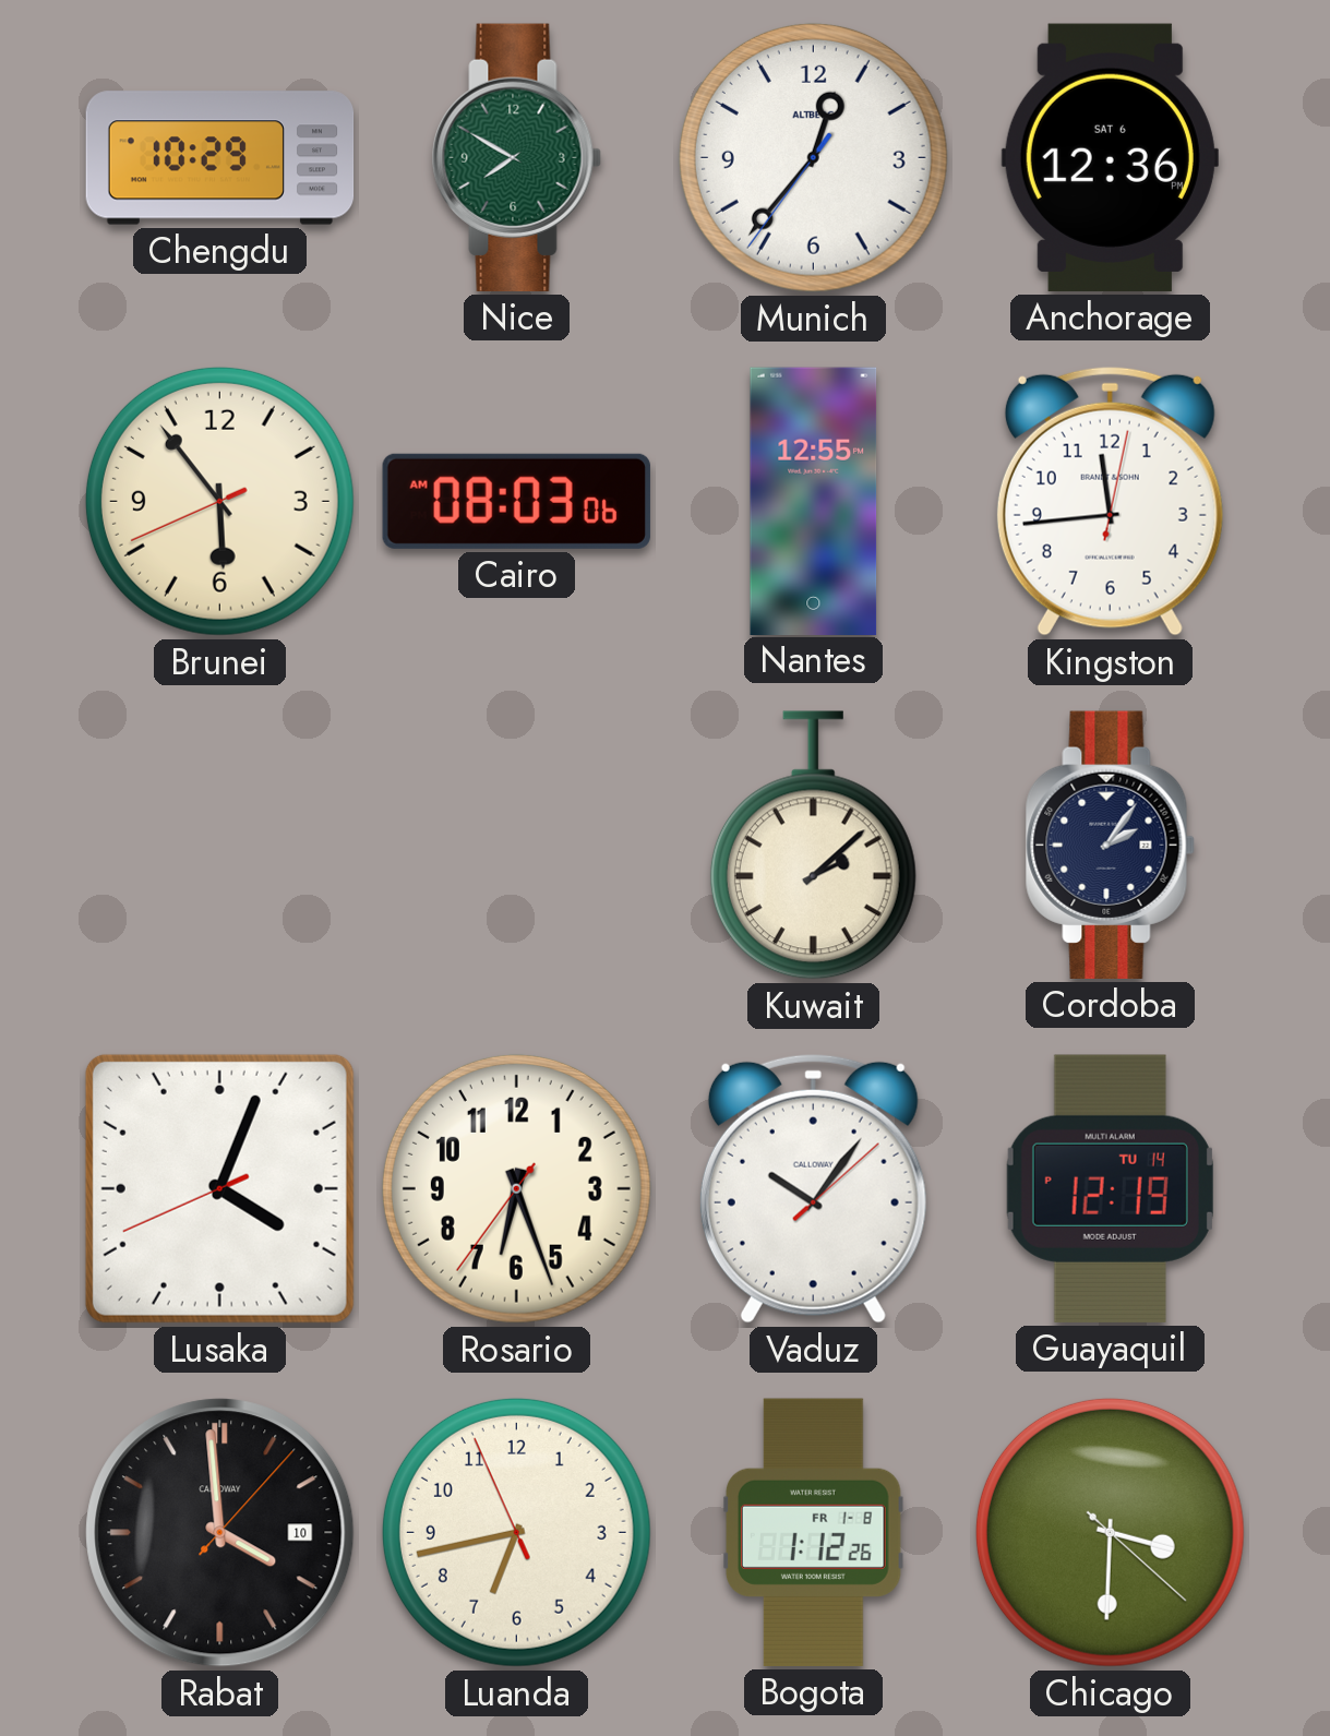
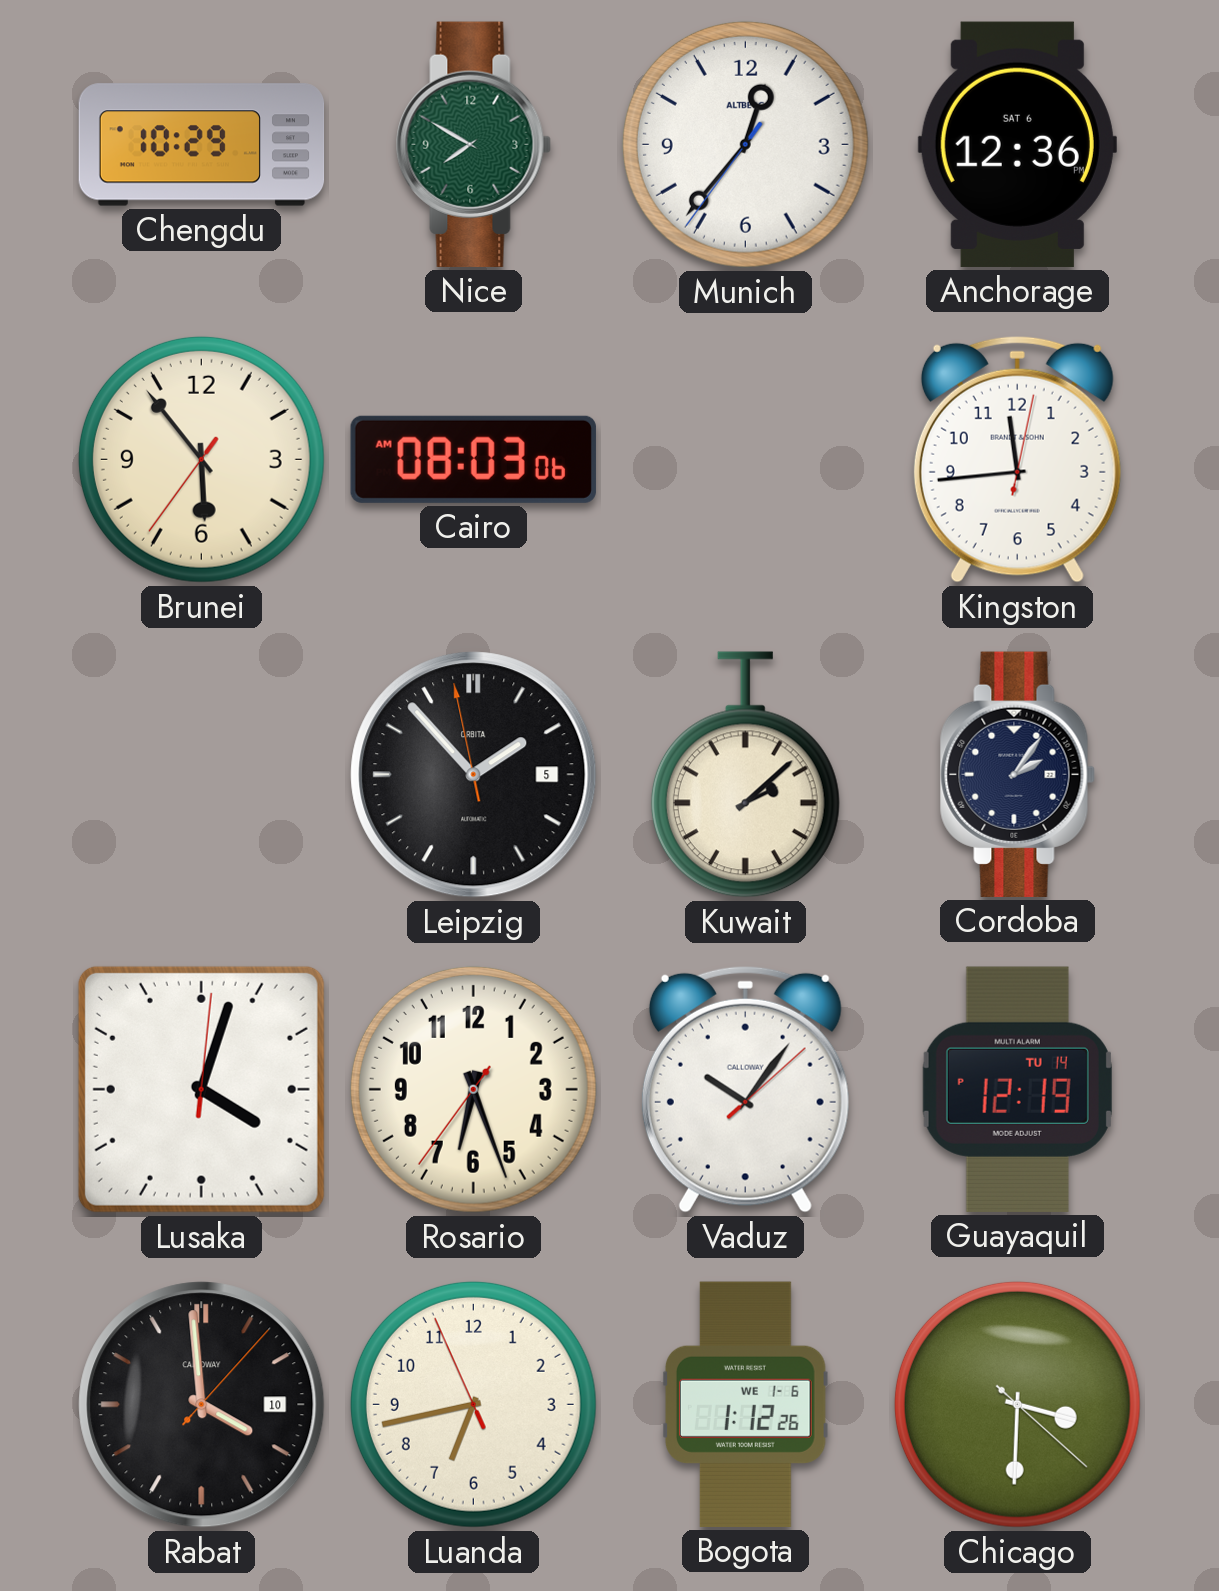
Brunei: 5:53:41 -> 5:53:36 (201, 459)
Nantes: 12:55 -> none (814, 501)
Leipzig: none -> 1:52 (474, 775)
Lusaka: 4:03:41 -> 4:03:01 (201, 1089)
Bogota date: FR 1-8 -> WE 1-6 (746, 1404)
